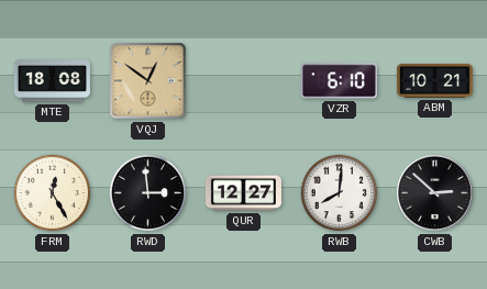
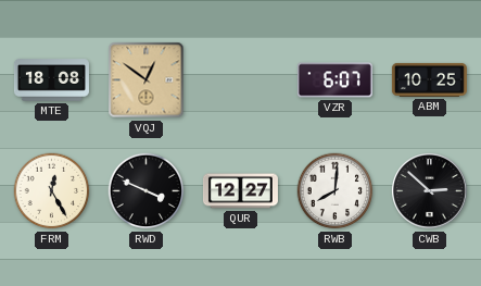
VZR: 6:10 -> 6:07 (334, 80)
ABM: 10:21 -> 10:25 (429, 79)
RWD: 2:59 -> 3:49 (147, 191)
